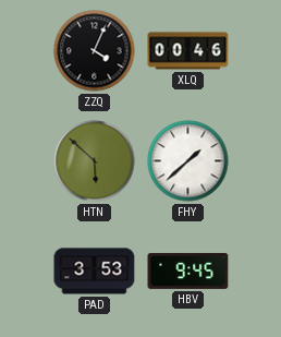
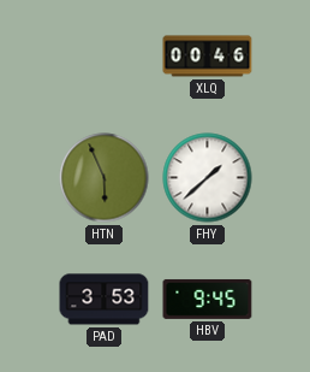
ZZQ: 4:04 -> none (95, 51)
HTN: 5:52 -> 5:56 (105, 178)
